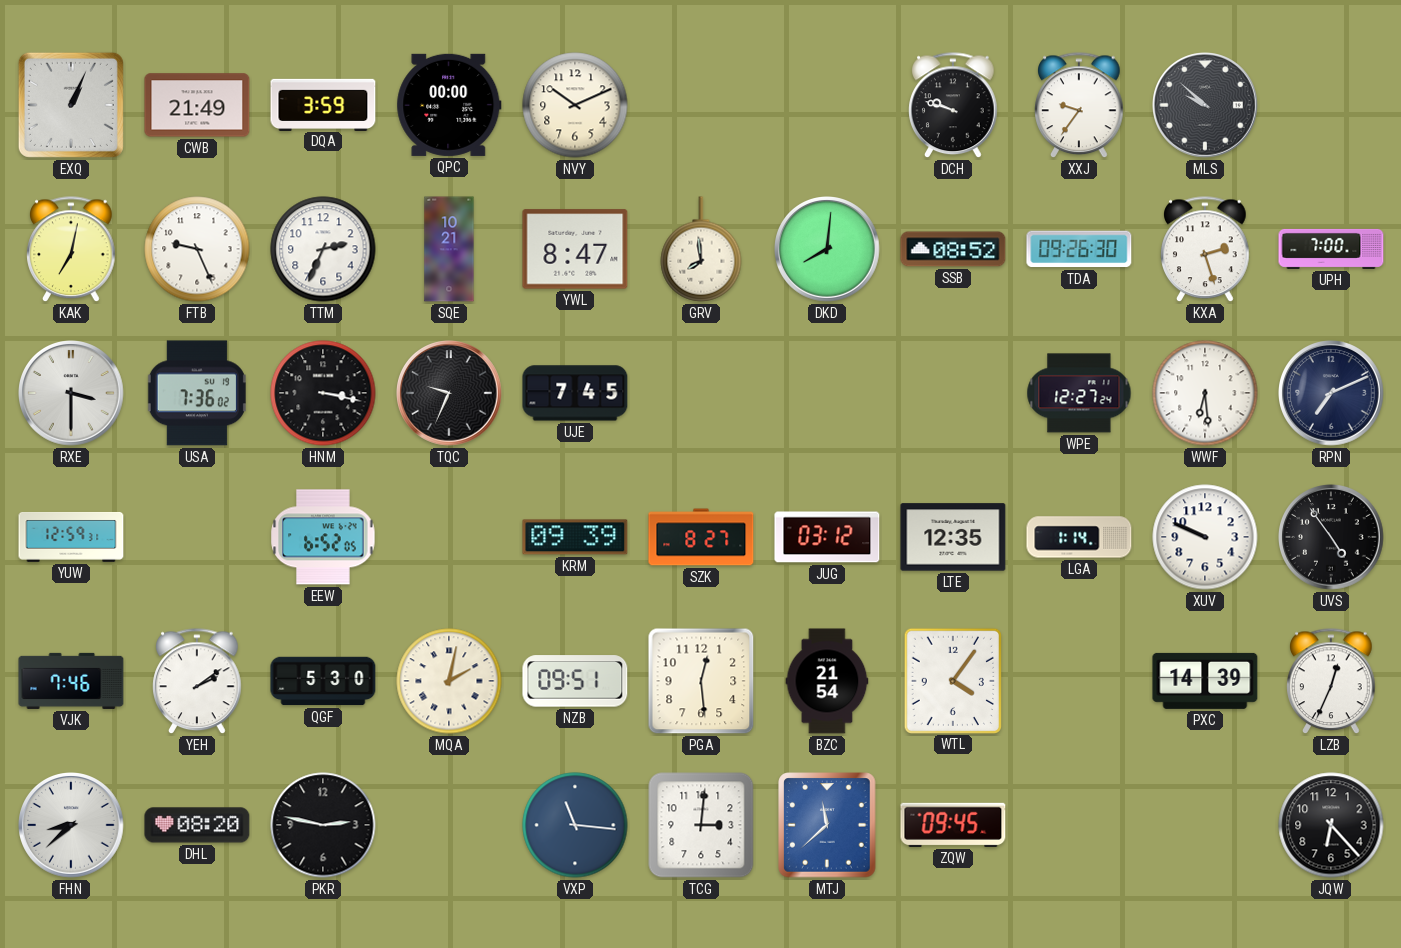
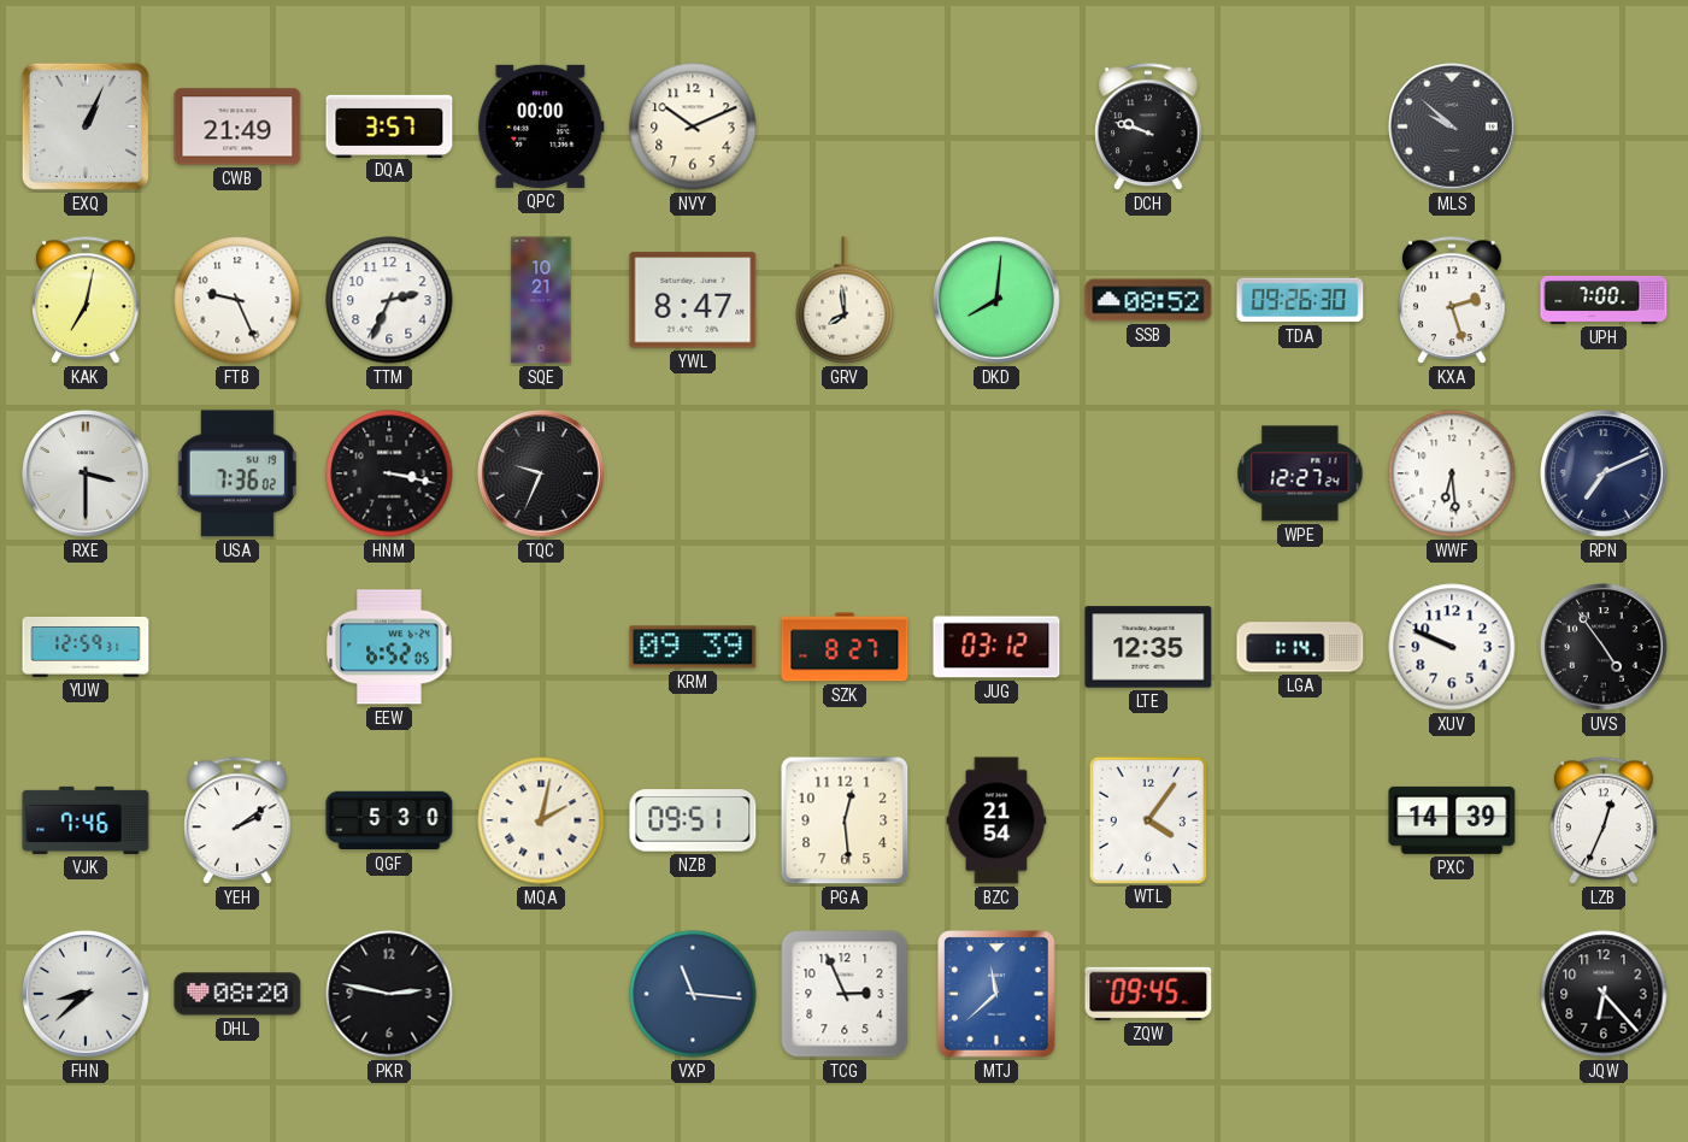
DQA: 3:59 -> 3:57 (389, 125)
XXJ: 9:36 -> none (1079, 106)
UJE: 7:45 -> none (575, 393)
TCG: 3:01 -> 2:56 (845, 994)
